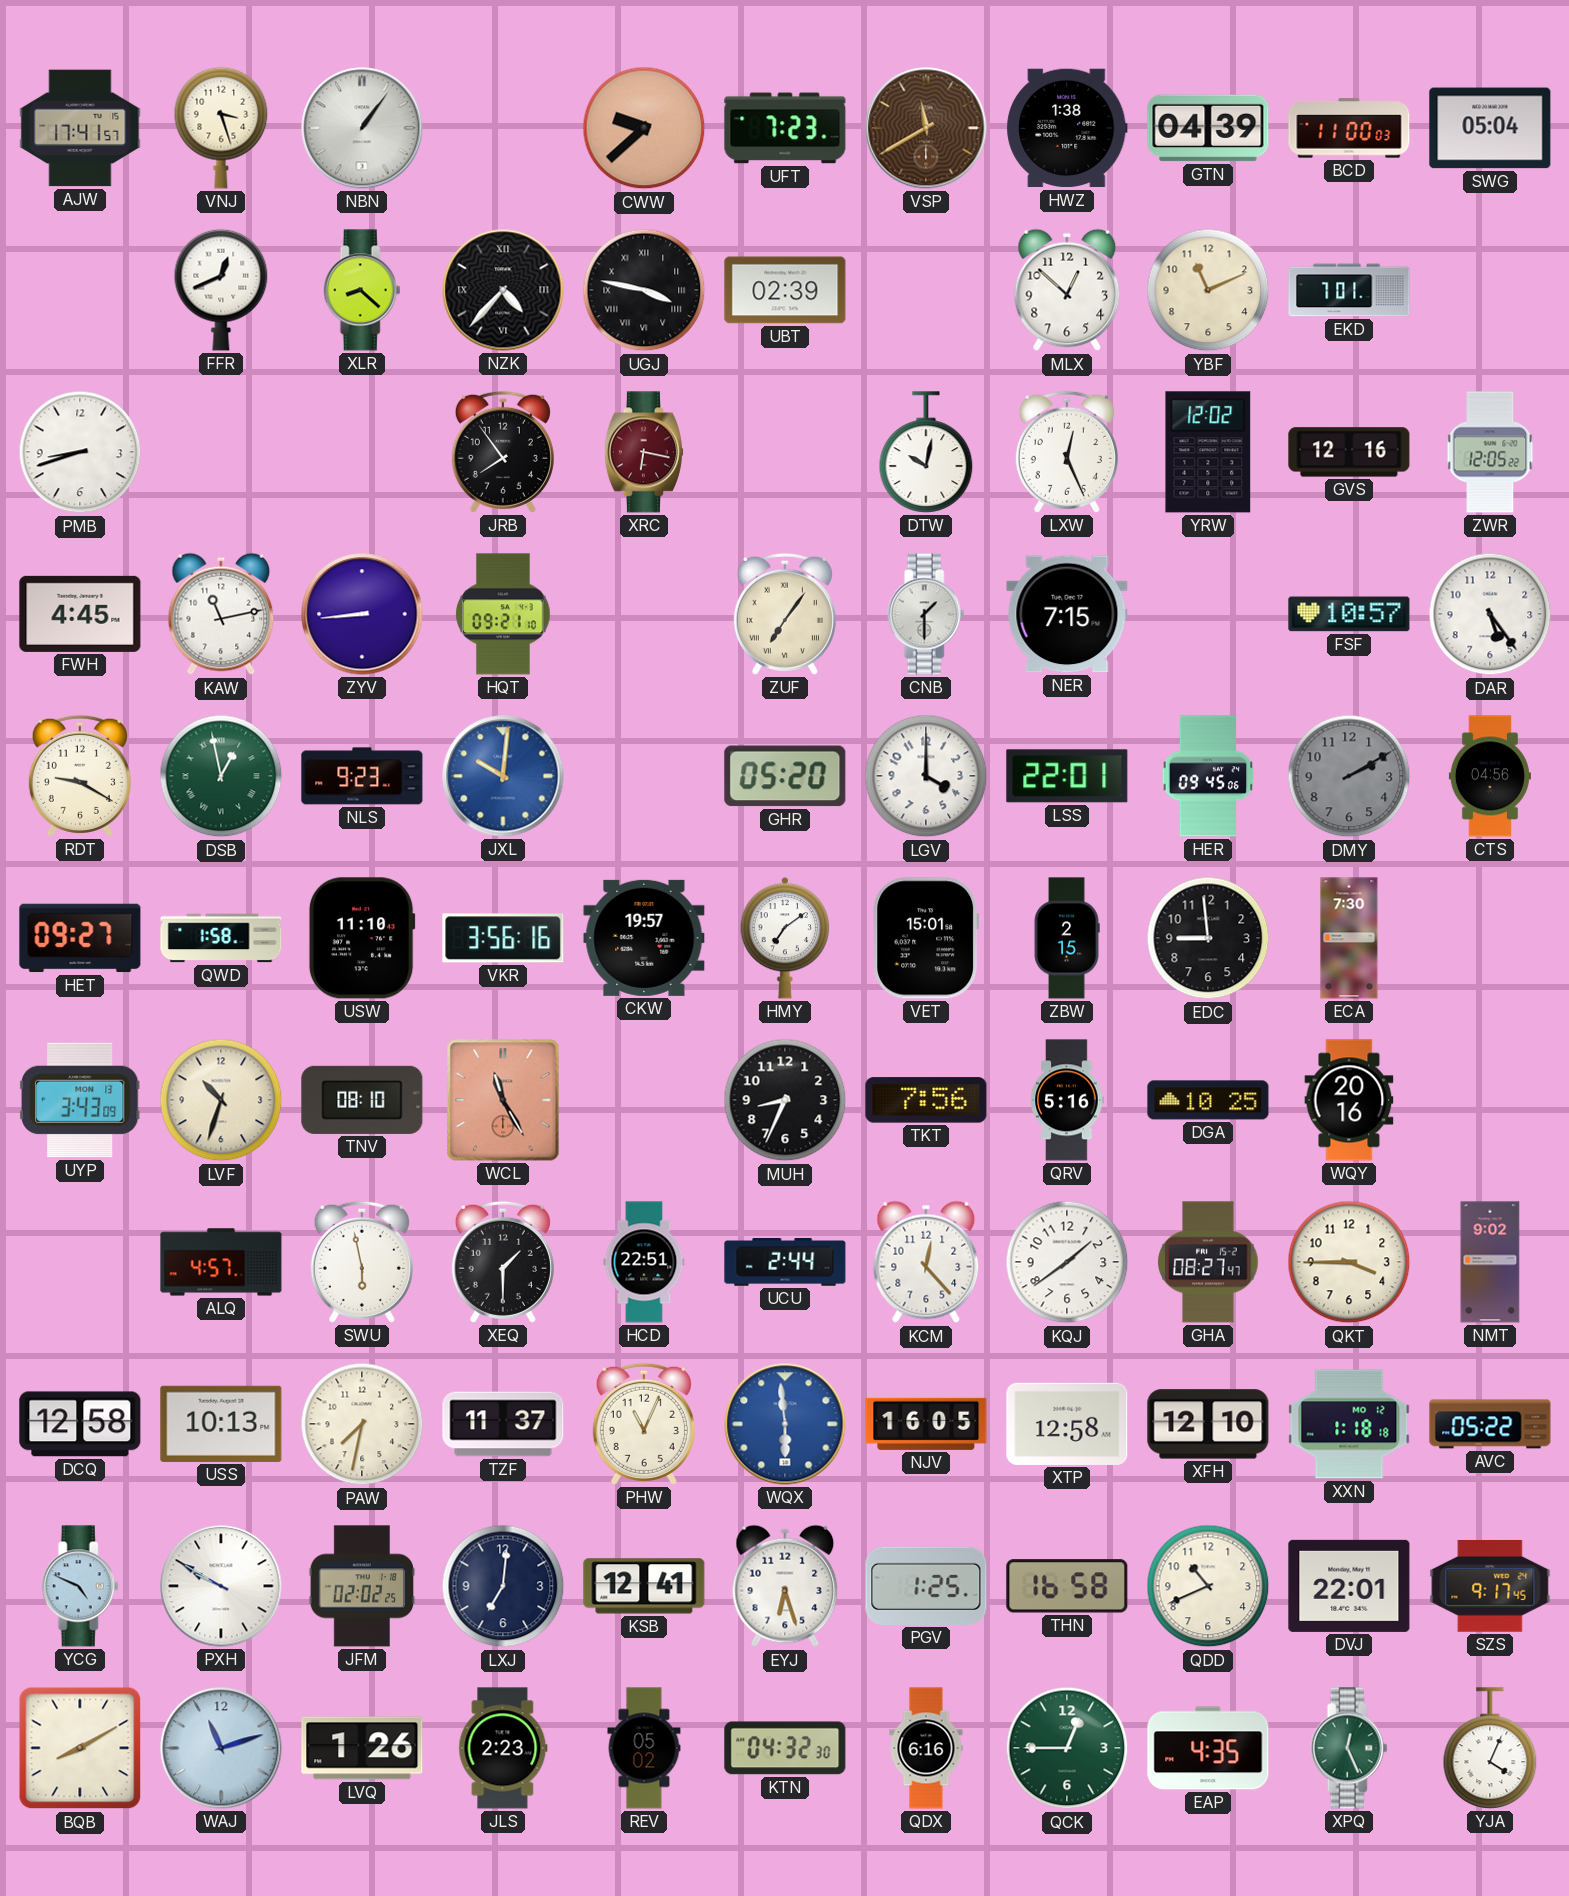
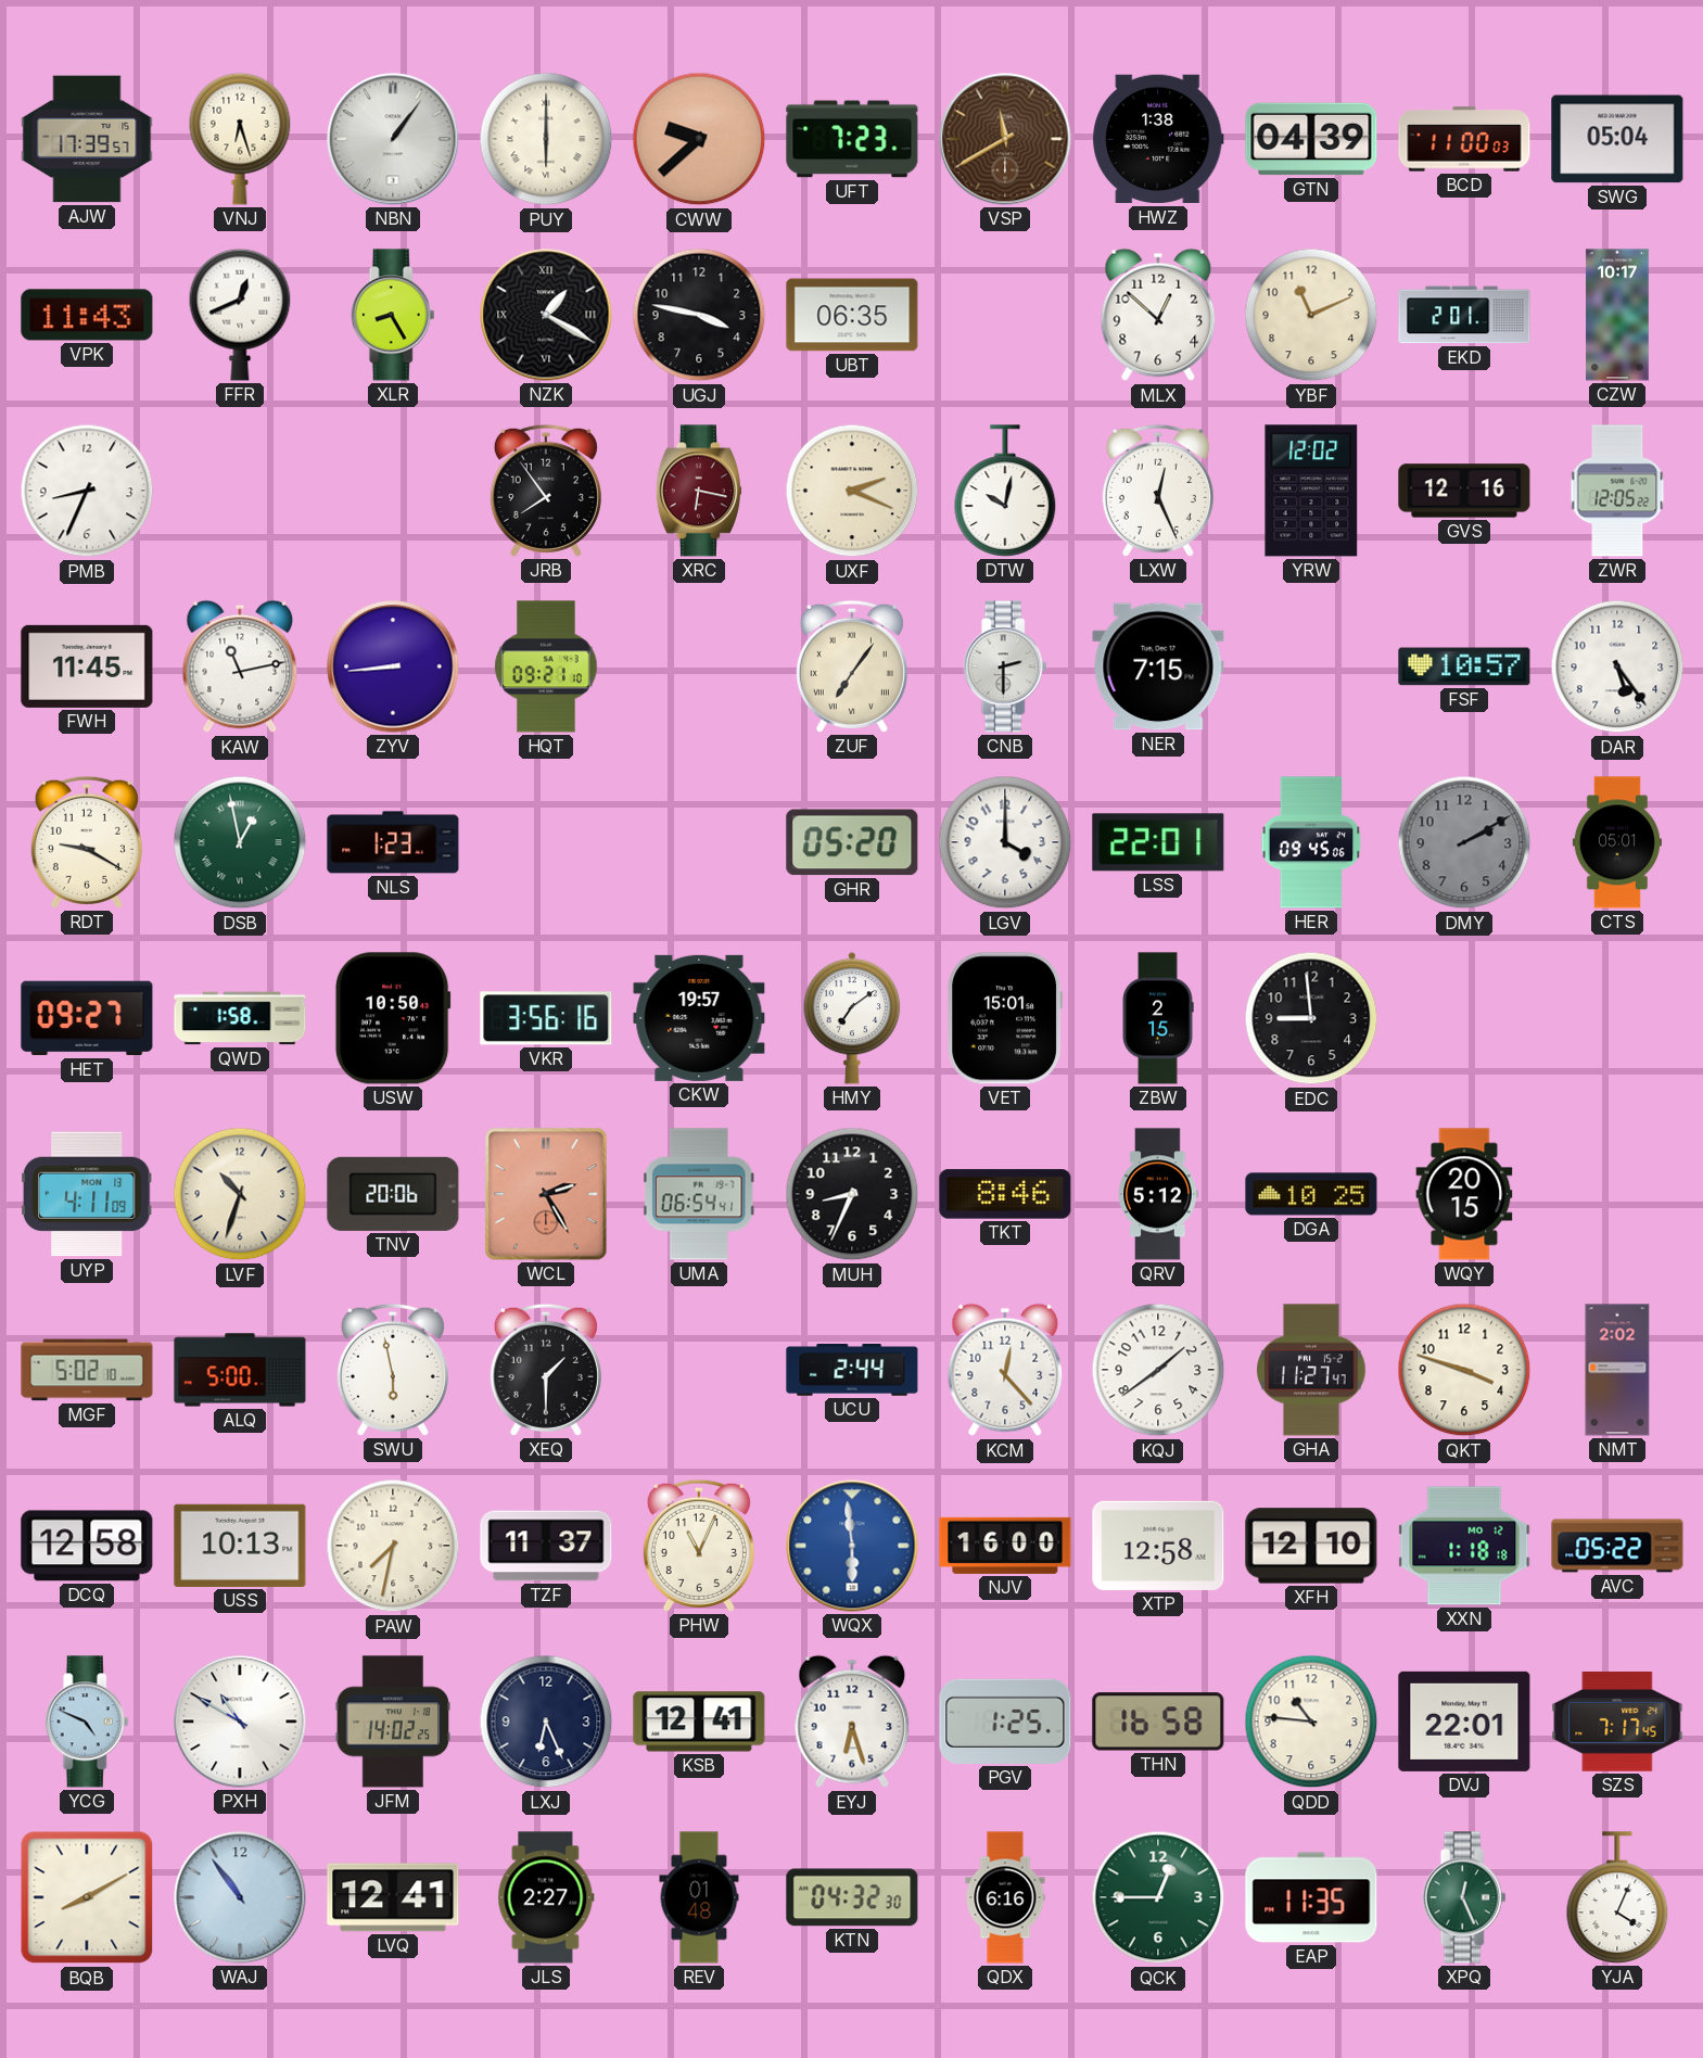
AJW: 17:41 -> 17:39 (87, 139)
VNJ: 3:27 -> 6:27 (240, 139)
PUY: none -> 6:00 (546, 139)
VPK: none -> 11:43 (87, 315)
XLR: 8:22 -> 8:25 (393, 315)
NZK: 4:37 -> 1:20 (546, 315)
UGJ numerals: Roman -> Arabic (699, 315)
UBT: 02:39 -> 06:35 (852, 315)
EKD: 7:01 -> 2:01 (1464, 315)
CZW: none -> 10:17 (1617, 315)
PMB: 8:42 -> 8:34 (87, 491)
UXF: none -> 2:19 (852, 491)
FWH: 4:45 -> 11:45 (87, 666)
CNB: 1:30 -> 2:30 (1005, 666)
NLS: 9:23 -> 1:23 (393, 842)
JXL: 10:01 -> none (503, 776)
CTS: 04:56 -> 05:01 (1617, 842)
USW: 11:10 -> 10:50 (393, 1018)
ECA: 7:30 -> none (1349, 938)
UYP: 3:43 -> 4:11 (87, 1194)
TNV: 08:10 -> 20:06 (393, 1194)
WCL: 11:25 -> 2:25 (546, 1194)
UMA: none -> 06:54 (699, 1194)
TKT: 7:56 -> 8:46 (1005, 1194)
QRV: 5:16 -> 5:12 (1158, 1194)
WQY: 20:16 -> 20:15 (1464, 1194)
MGF: none -> 5:02 (87, 1370)
ALQ: 4:57 -> 5:00 (240, 1370)
HCD: 22:51 -> none (644, 1262)
GHA: 08:27 -> 11:27 (1311, 1370)
QKT: 3:45 -> 3:48 (1464, 1370)
NMT: 9:02 -> 2:02 (1617, 1370)
NJV: 16:05 -> 16:00 (1005, 1546)
PXH: 9:50 -> 10:50 (240, 1722)
JFM: 02:02 -> 14:02 (393, 1722)
LXJ: 7:01 -> 6:26 (546, 1722)
QDD: 10:41 -> 10:46 (1311, 1722)
SZS: 9:17 -> 7:17 (1617, 1722)
WAJ: 11:12 -> 10:54 (240, 1897)
LVQ: 1:26 -> 12:41 (393, 1897)
JLS: 2:23 -> 2:27 (546, 1897)
REV: 05:02 -> 01:48 (699, 1897)
EAP: 4:35 -> 11:35 (1311, 1897)
